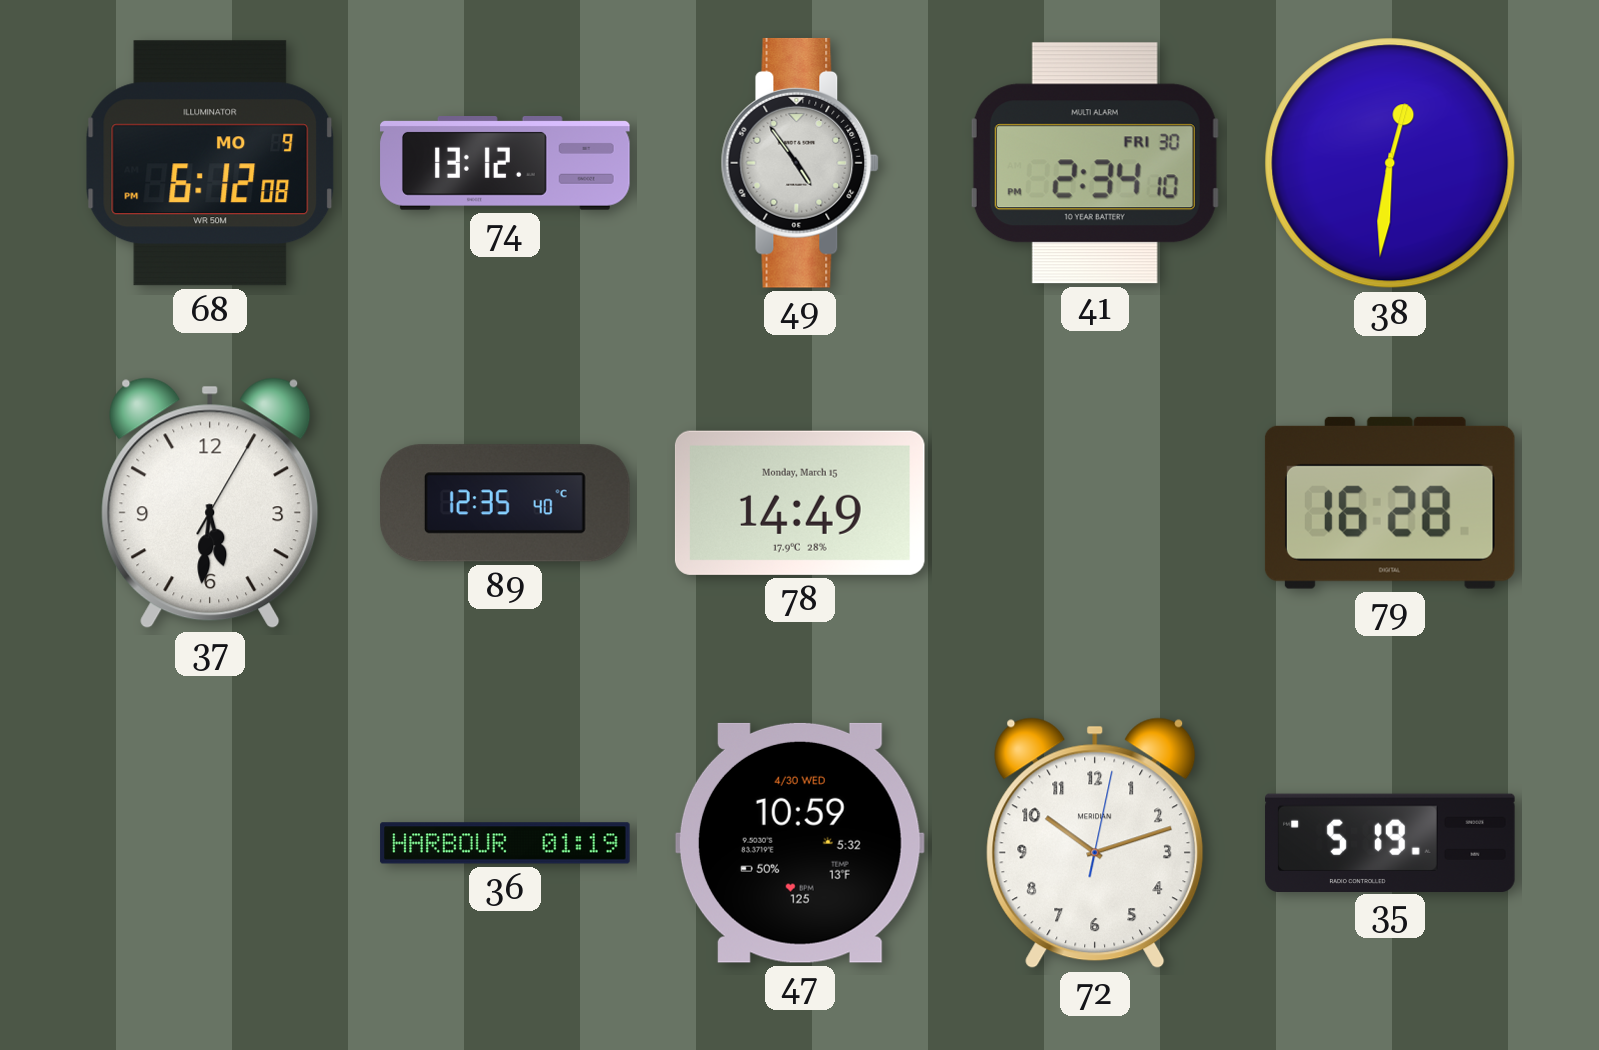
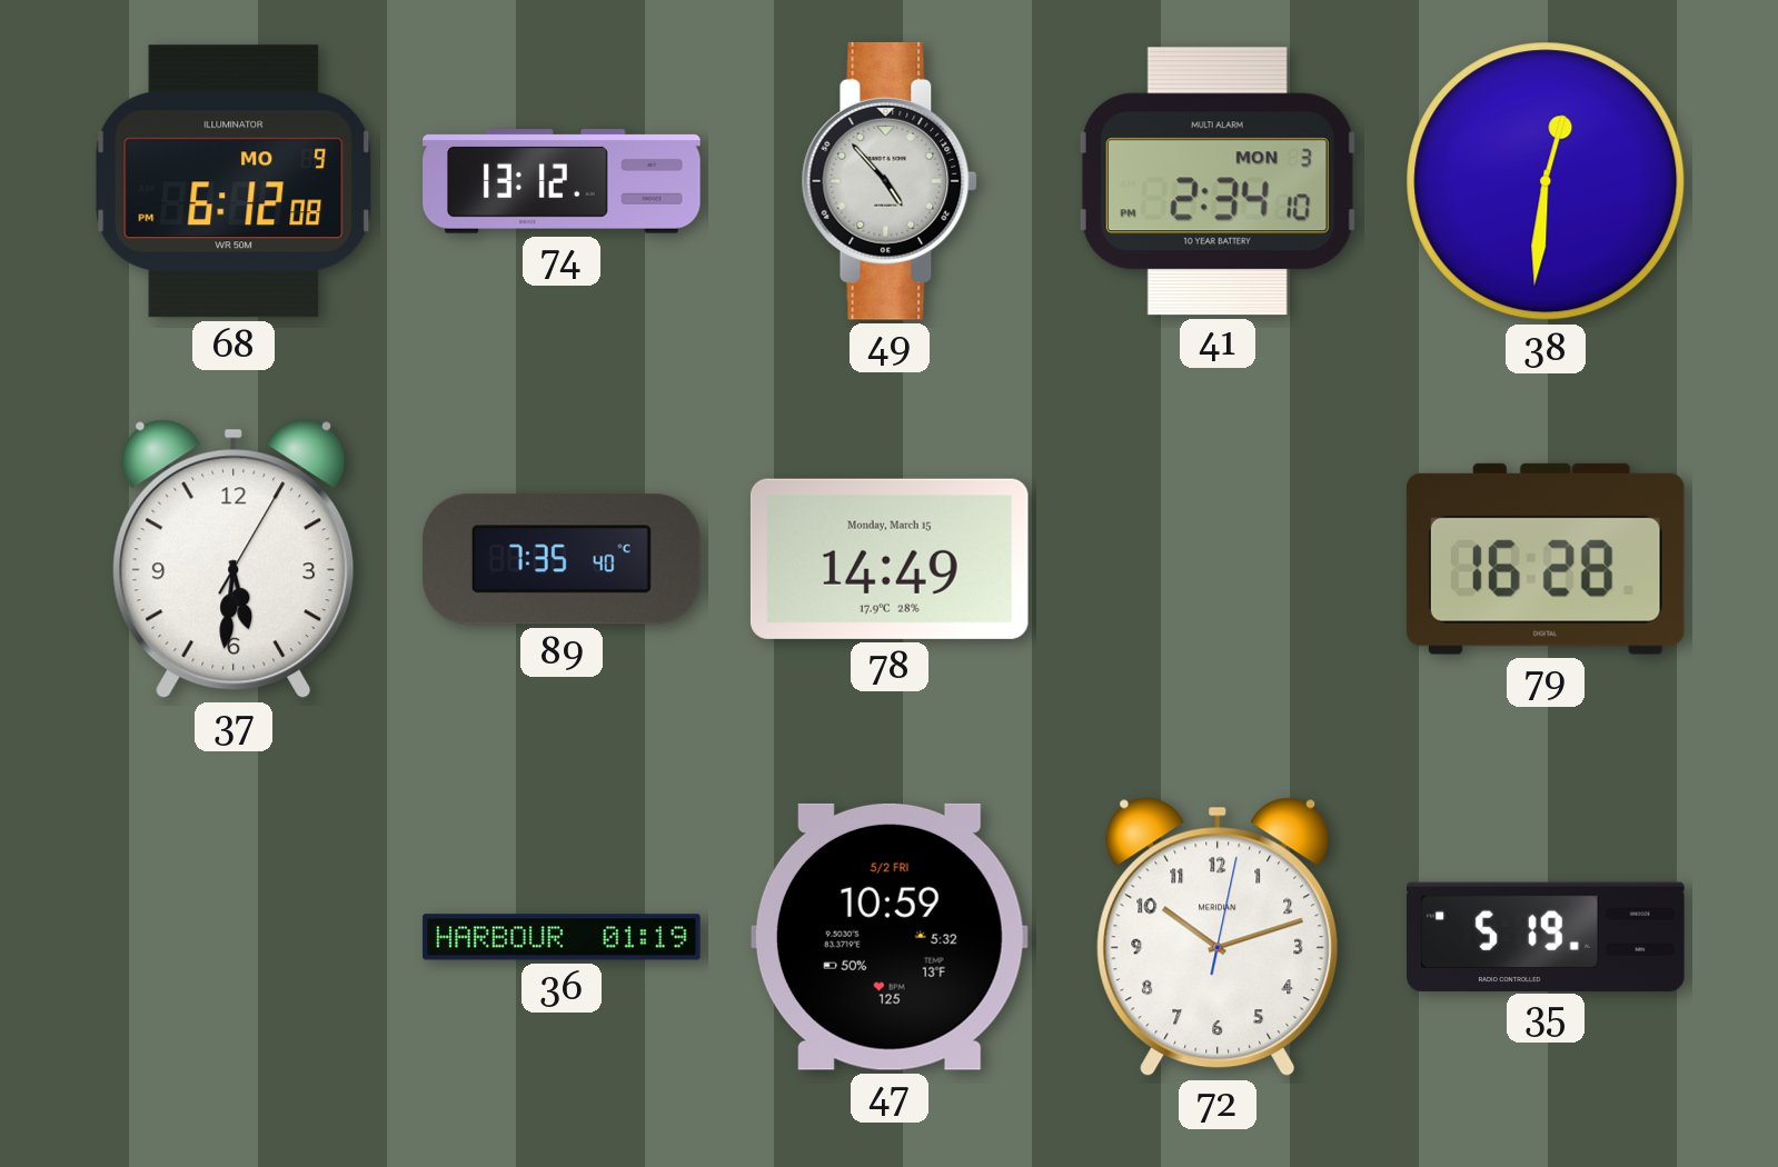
49: 4:54 -> 4:53 (890, 181)
41 date: FRI 30 -> MON 3 (1218, 181)
89: 12:35 -> 7:35 (563, 559)
47 date: 4/30 WED -> 5/2 FRI (890, 937)
